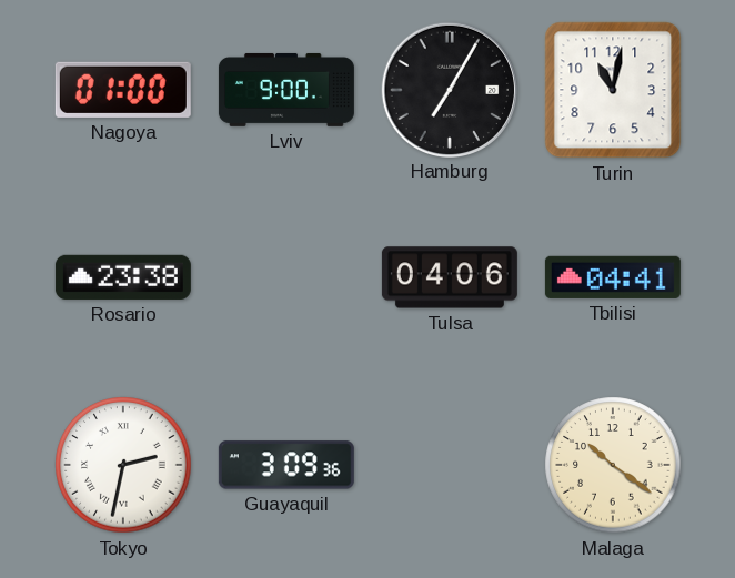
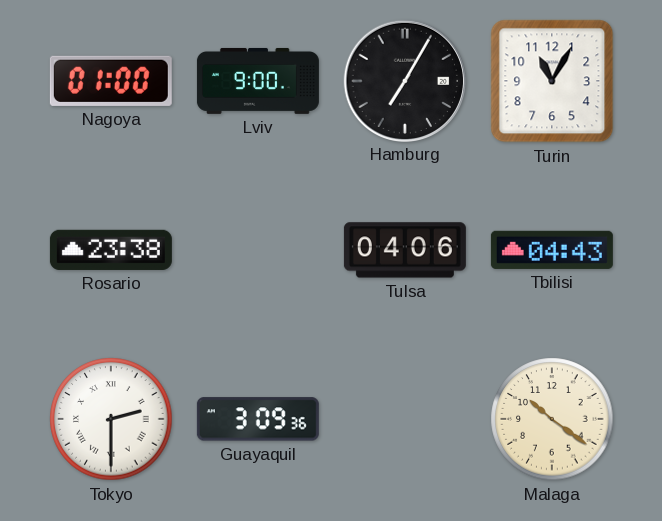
Turin: 11:02 -> 11:05 (552, 81)
Tbilisi: 04:41 -> 04:43 (552, 250)
Tokyo: 2:32 -> 2:30 (111, 419)
